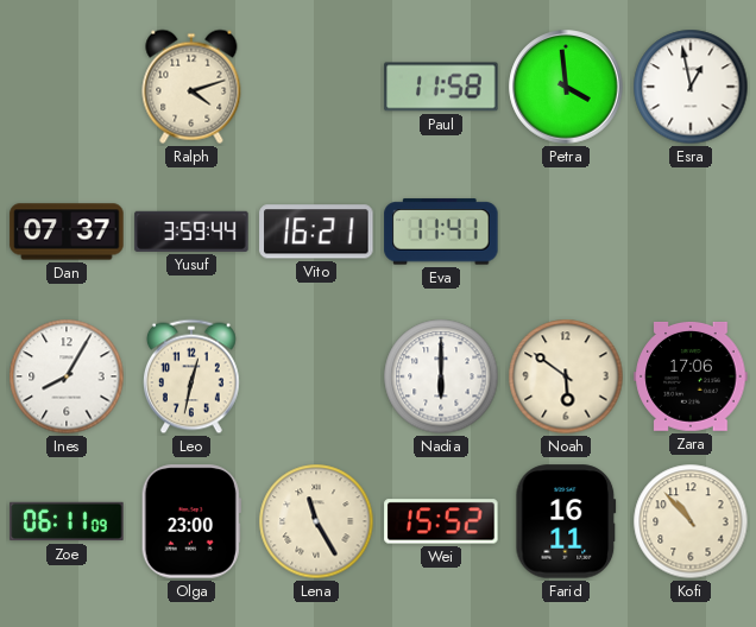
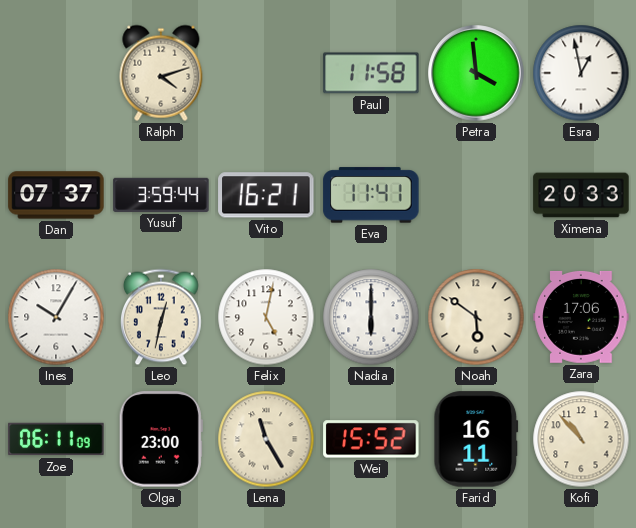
Ximena: none -> 20:33 (581, 195)
Ines: 8:05 -> 10:05 (56, 317)
Felix: none -> 5:02 (266, 317)
